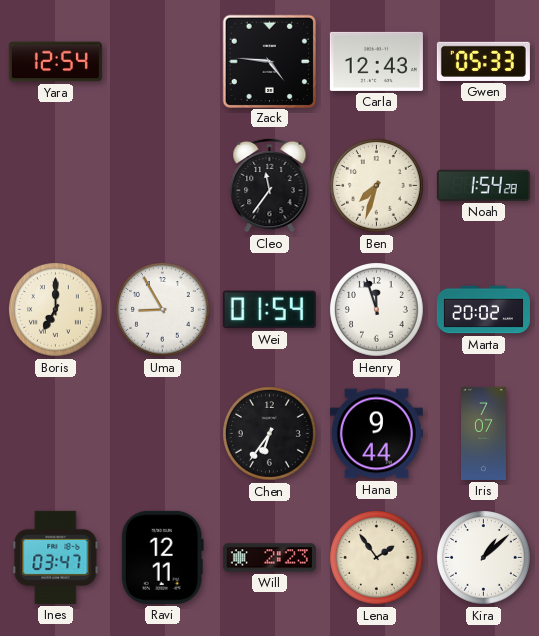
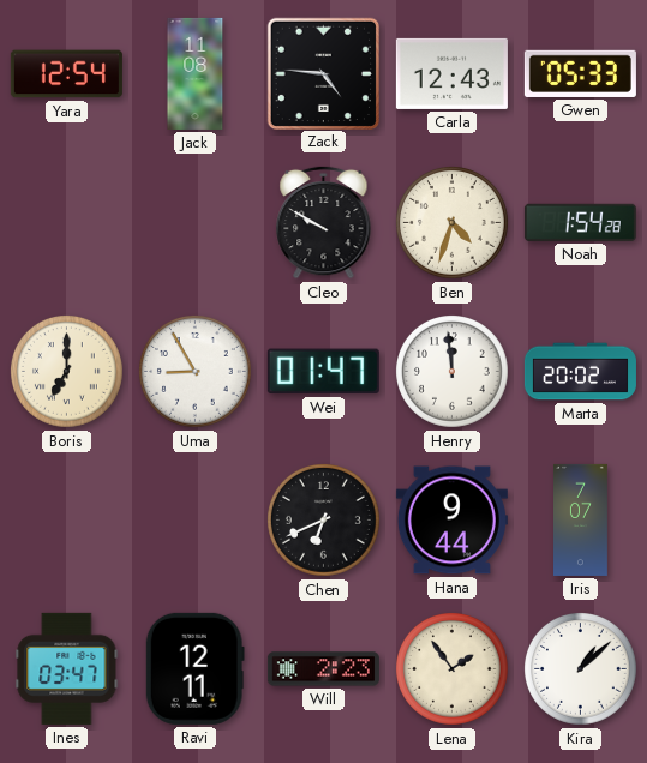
Jack: none -> 11:08 (196, 73)
Cleo: 11:36 -> 9:50 (324, 222)
Ben: 7:33 -> 4:33 (453, 223)
Wei: 01:54 -> 01:47 (323, 372)
Henry: 11:57 -> 11:59 (453, 372)
Chen: 6:36 -> 6:41 (324, 521)
